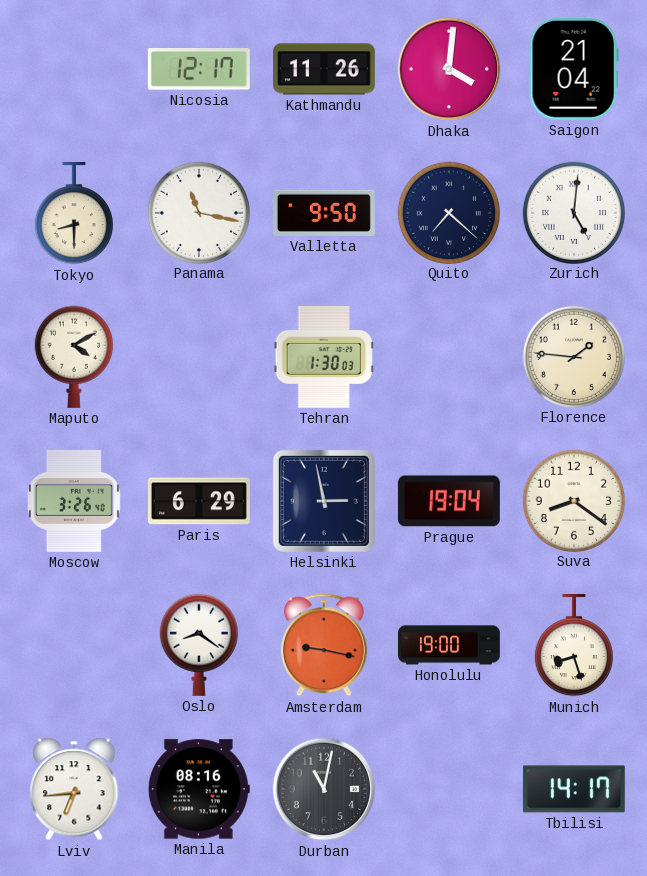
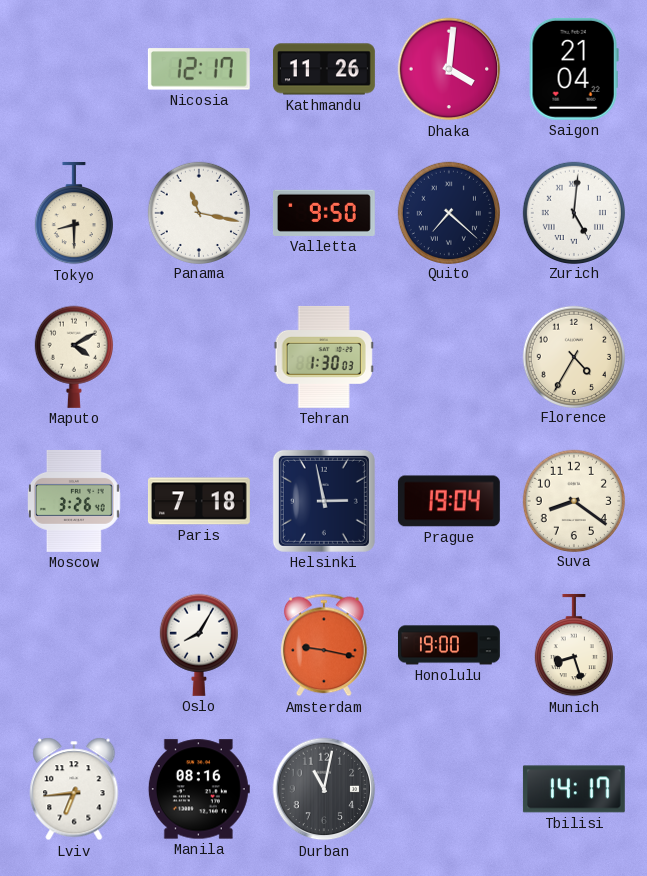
Florence: 1:46 -> 4:35 (573, 356)
Paris: 6:29 -> 7:18 (199, 501)
Oslo: 8:21 -> 8:05 (199, 645)
